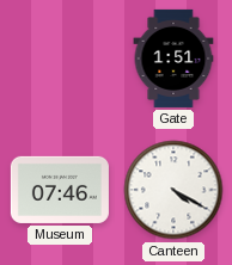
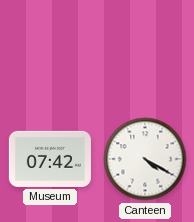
Gate: 1:51 -> none (173, 58)
Museum: 07:46 -> 07:42 (50, 159)
